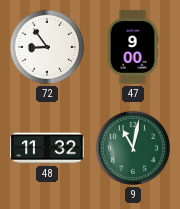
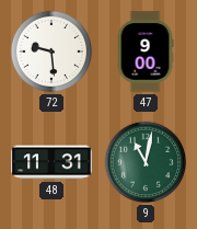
72: 8:54 -> 9:29 (51, 51)
48: 11:32 -> 11:31 (51, 162)
